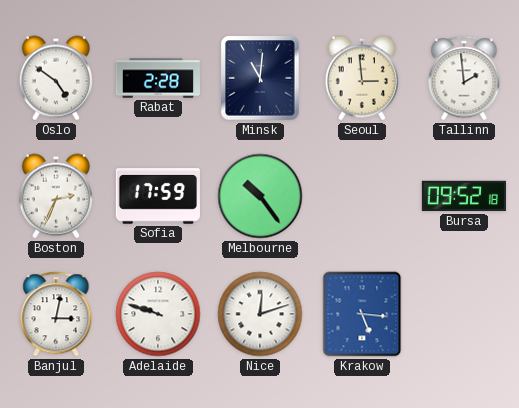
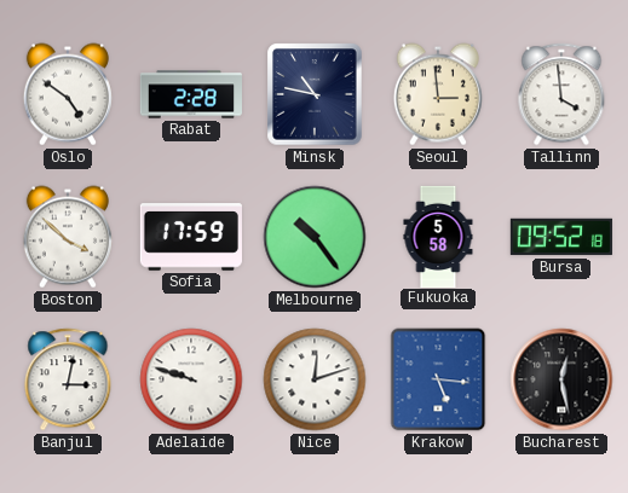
Minsk: 11:01 -> 10:47 (315, 94)
Tallinn: 1:59 -> 3:59 (561, 94)
Boston: 2:34 -> 3:52 (68, 237)
Fukuoka: none -> 5:58 (438, 236)
Bucharest: none -> 12:28 (561, 379)
